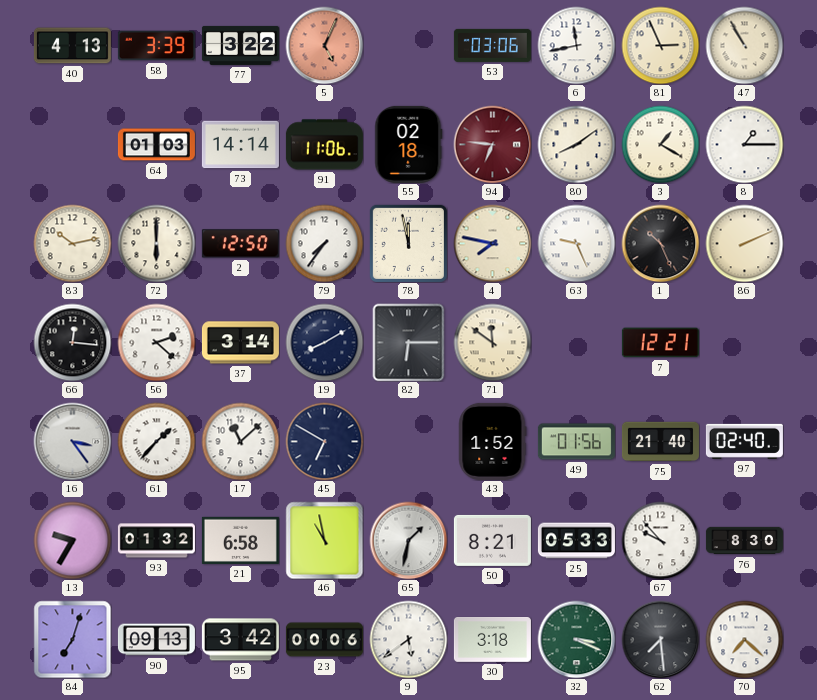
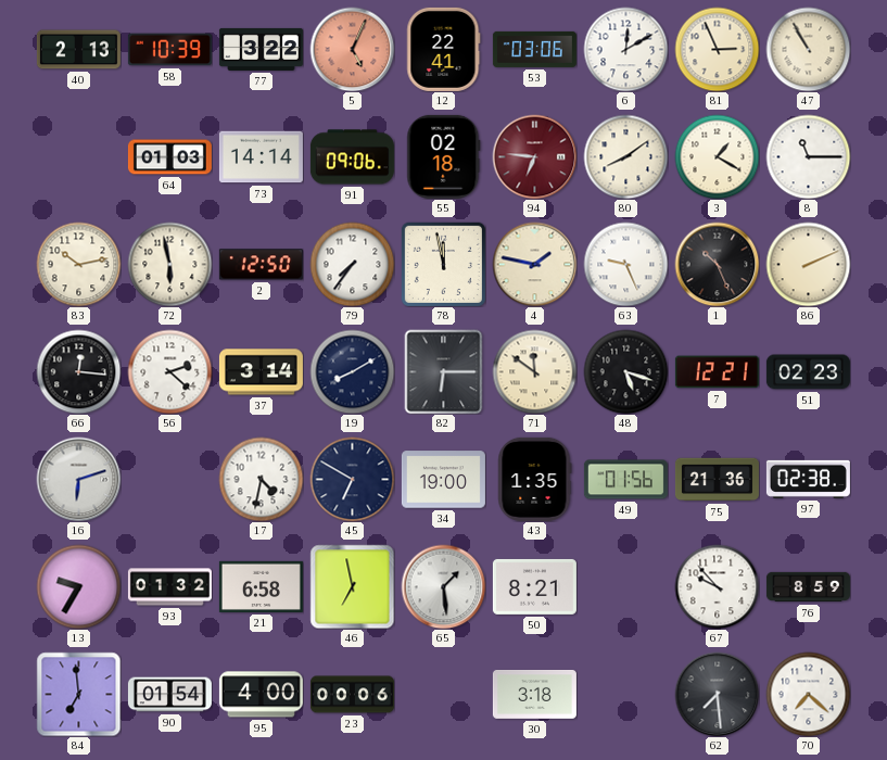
40: 4:13 -> 2:13 (78, 50)
58: 3:39 -> 10:39 (169, 50)
12: none -> 22:41 (444, 49)
6: 11:43 -> 12:10 (625, 49)
91: 11:06 -> 09:06 (352, 157)
8: 1:15 -> 11:15 (808, 156)
72: 6:00 -> 5:58 (169, 264)
4: 7:47 -> 1:47 (534, 264)
48: none -> 5:18 (625, 371)
51: none -> 02:23 (808, 372)
16: 3:24 -> 6:12 (78, 479)
61: 1:37 -> none (156, 441)
17: 11:08 -> 4:32 (261, 479)
34: none -> 19:00 (443, 480)
43: 1:52 -> 1:35 (535, 479)
75: 21:40 -> 21:36 (717, 480)
97: 02:40 -> 02:38 (808, 479)
46: 10:58 -> 6:58 (352, 586)
65: 1:32 -> 1:29 (443, 586)
25: 05:33 -> none (576, 541)
76: 8:30 -> 8:59 (808, 587)
84: 7:03 -> 6:59 (78, 694)
90: 09:13 -> 01:54 (169, 695)
95: 3:42 -> 4:00 (261, 695)
9: 5:39 -> none (408, 639)
32: 3:19 -> none (576, 639)
